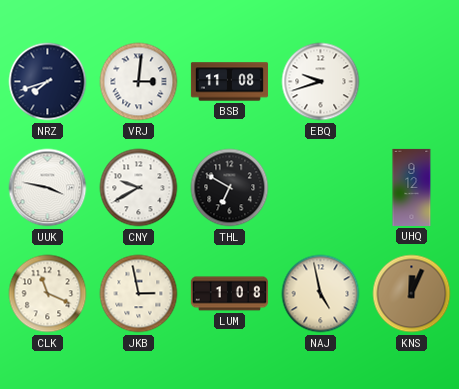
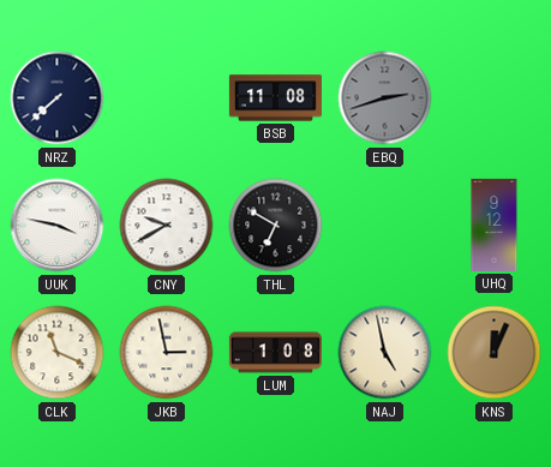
NRZ: 7:42 -> 7:38 (58, 98)
VRJ: 3:01 -> none (139, 82)
EBQ: 9:42 -> 2:42 (385, 98)
EBQ dial: white -> grey (385, 98)
